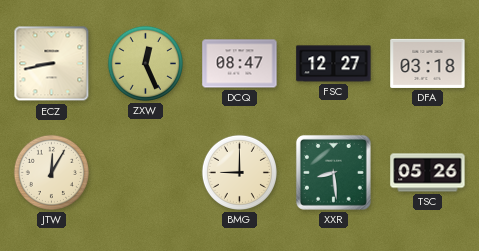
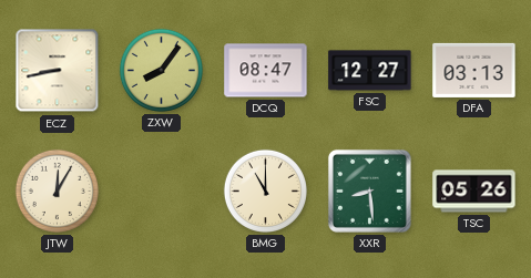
ZXW: 12:26 -> 8:06 (161, 70)
DFA: 03:18 -> 03:13 (474, 70)
BMG: 9:00 -> 11:00 (265, 191)
